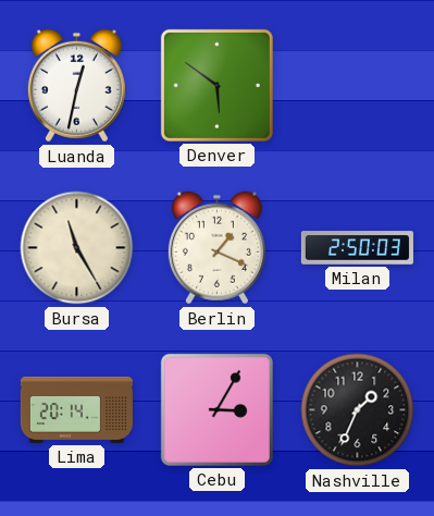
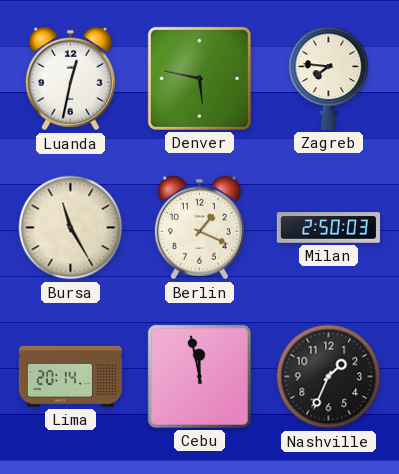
Denver: 5:51 -> 5:47 (199, 78)
Zagreb: none -> 7:46 (329, 78)
Cebu: 3:05 -> 11:58 (199, 376)
